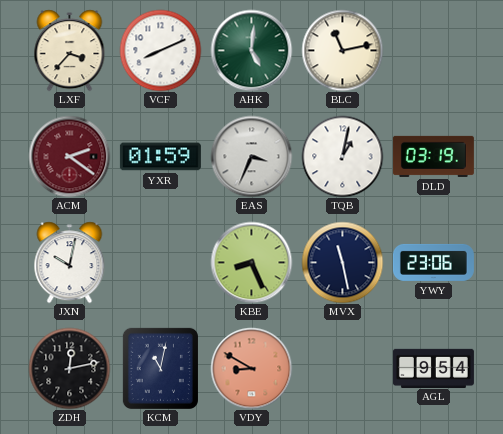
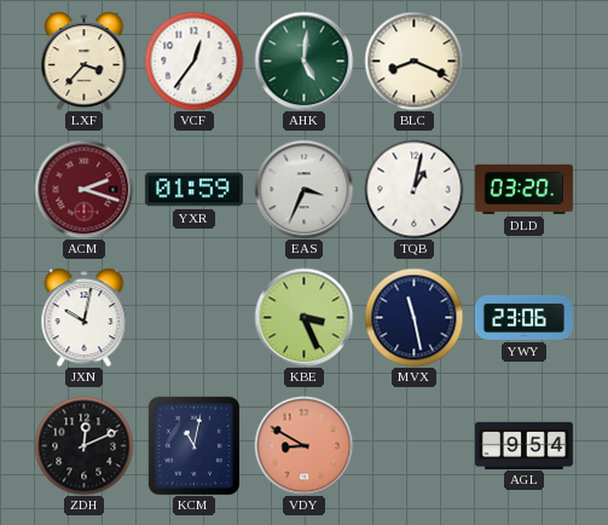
VCF: 8:11 -> 12:36 (193, 60)
BLC: 11:13 -> 8:19 (413, 60)
ACM: 2:21 -> 2:18 (83, 189)
DLD: 03:19 -> 03:20 (523, 189)
KBE: 8:26 -> 3:26 (303, 317)
ZDH: 12:13 -> 12:11 (83, 445)
